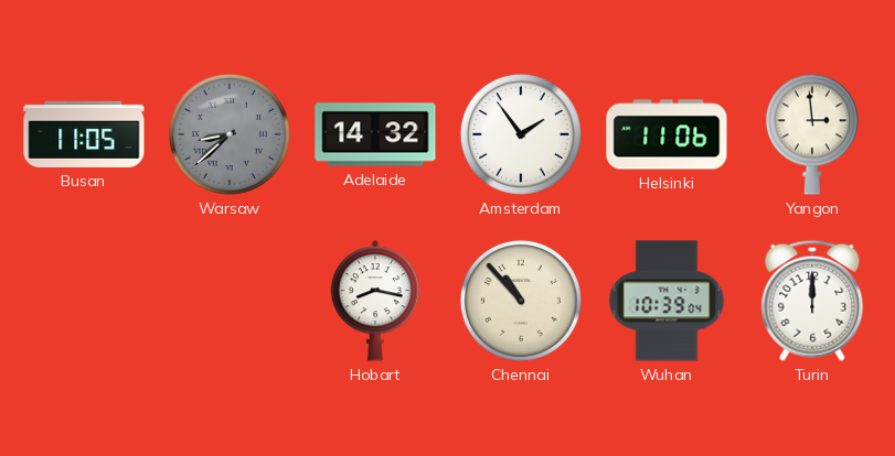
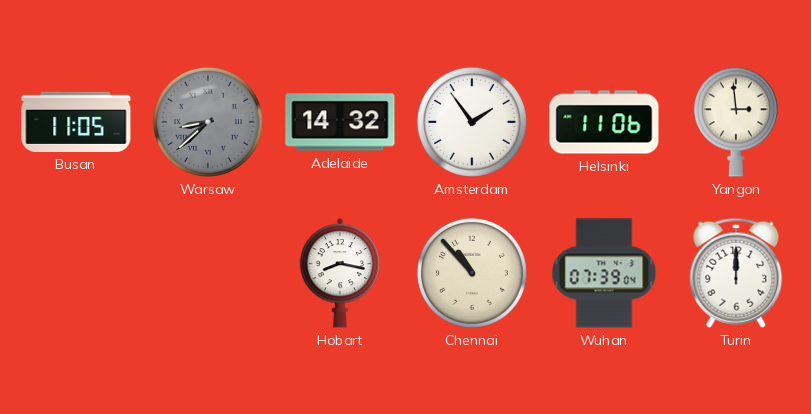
Wuhan: 10:39 -> 07:39 (604, 273)
